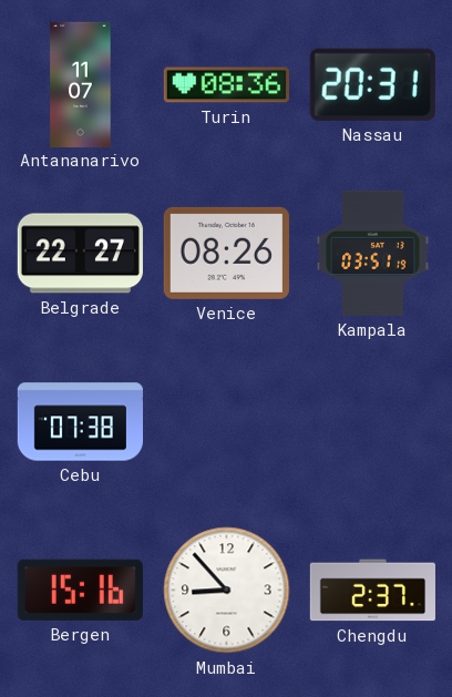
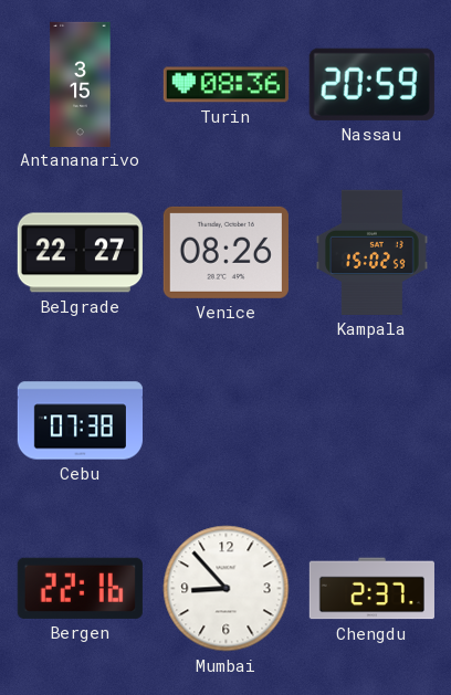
Antananarivo: 11:07 -> 3:15 (81, 84)
Nassau: 20:31 -> 20:59 (371, 84)
Kampala: 03:51 -> 15:02 (373, 252)
Bergen: 15:16 -> 22:16 (80, 588)
